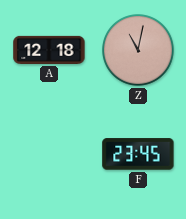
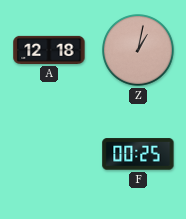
Z: 11:02 -> 1:02 (139, 51)
F: 23:45 -> 00:25 (138, 154)
